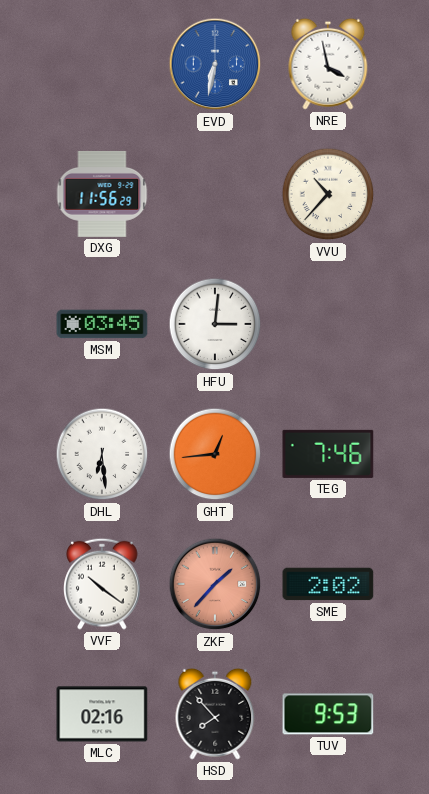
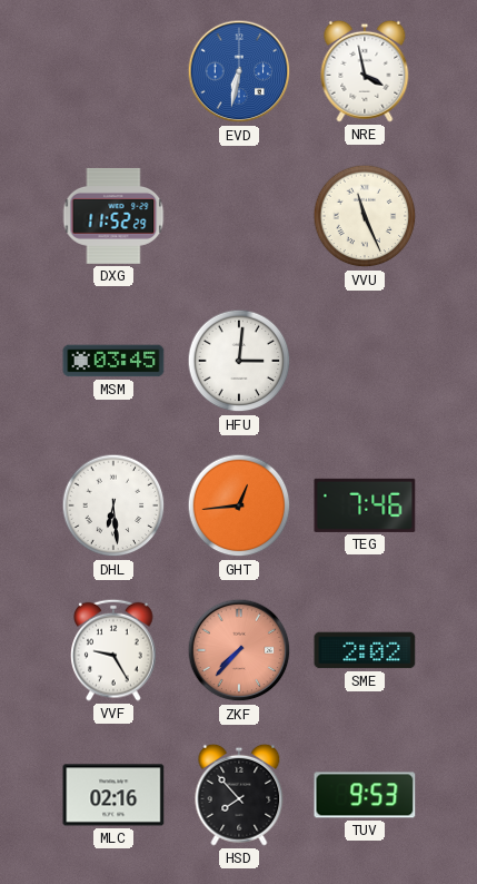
DXG: 11:56 -> 11:52 (113, 216)
VVU: 10:37 -> 11:26 (365, 216)
VVF: 10:21 -> 9:25 (113, 650)
ZKF: 1:37 -> 7:37 (239, 650)
